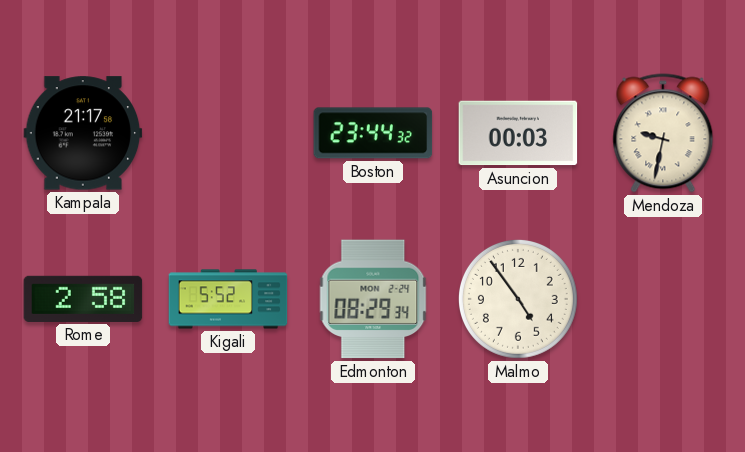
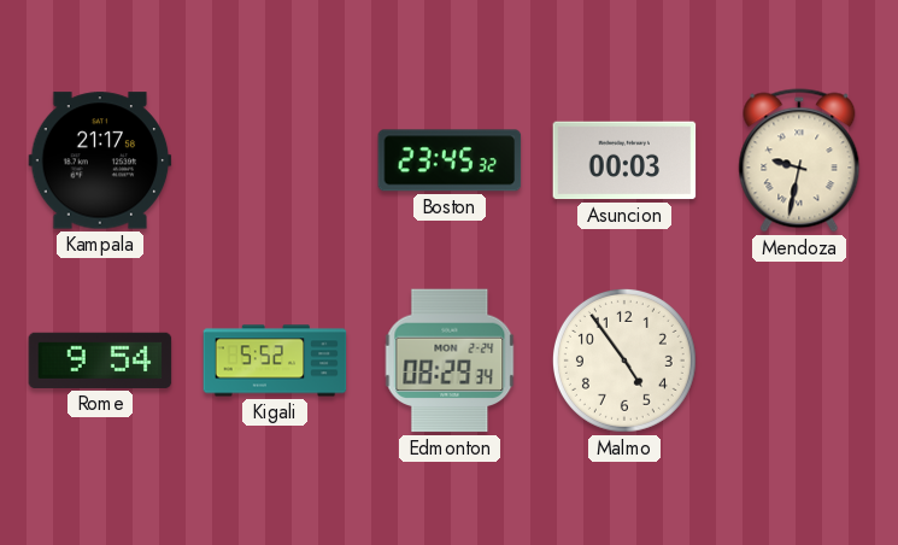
Boston: 23:44 -> 23:45 (450, 160)
Rome: 2:58 -> 9:54 (100, 361)
